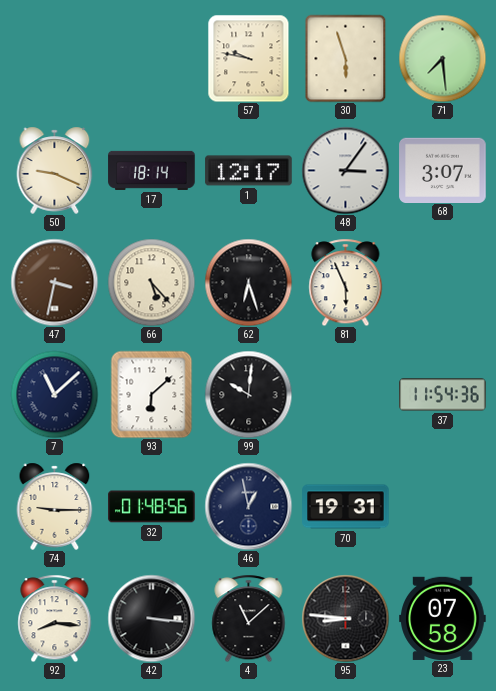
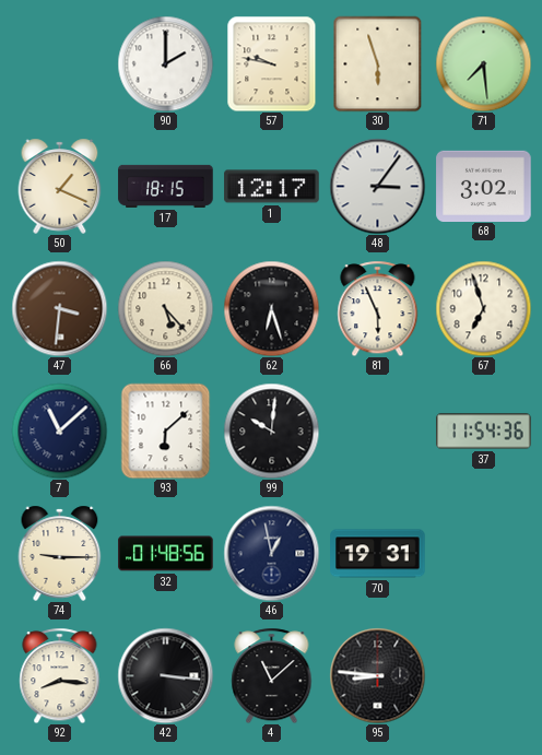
90: none -> 2:00 (165, 63)
50: 9:19 -> 1:19 (60, 186)
17: 18:14 -> 18:15 (166, 186)
68: 3:07 -> 3:02 (484, 186)
47: 3:32 -> 3:31 (59, 308)
67: none -> 6:57 (483, 308)
23: 07:58 -> none (443, 618)
